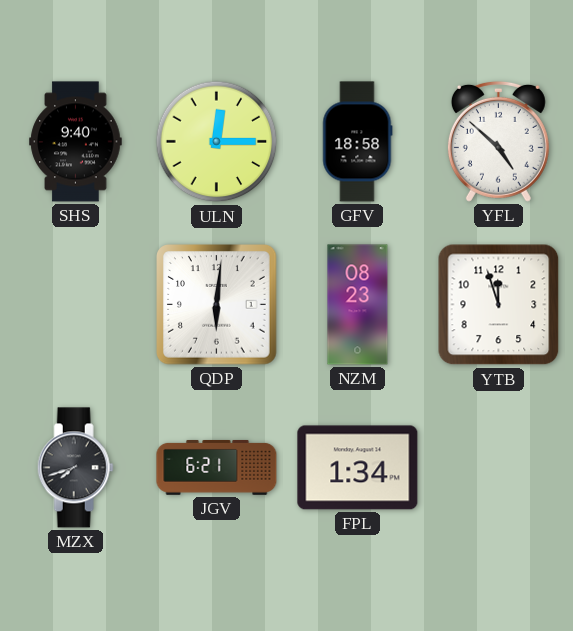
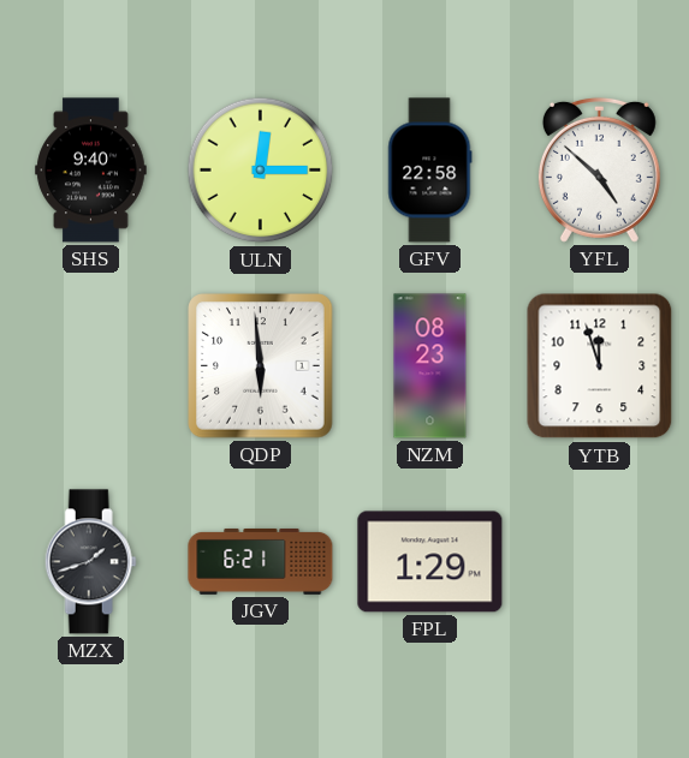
GFV: 18:58 -> 22:58 (430, 171)
QDP: 6:01 -> 5:59 (261, 366)
MZX: 7:42 -> 1:42 (90, 562)
FPL: 1:34 -> 1:29 (430, 562)
